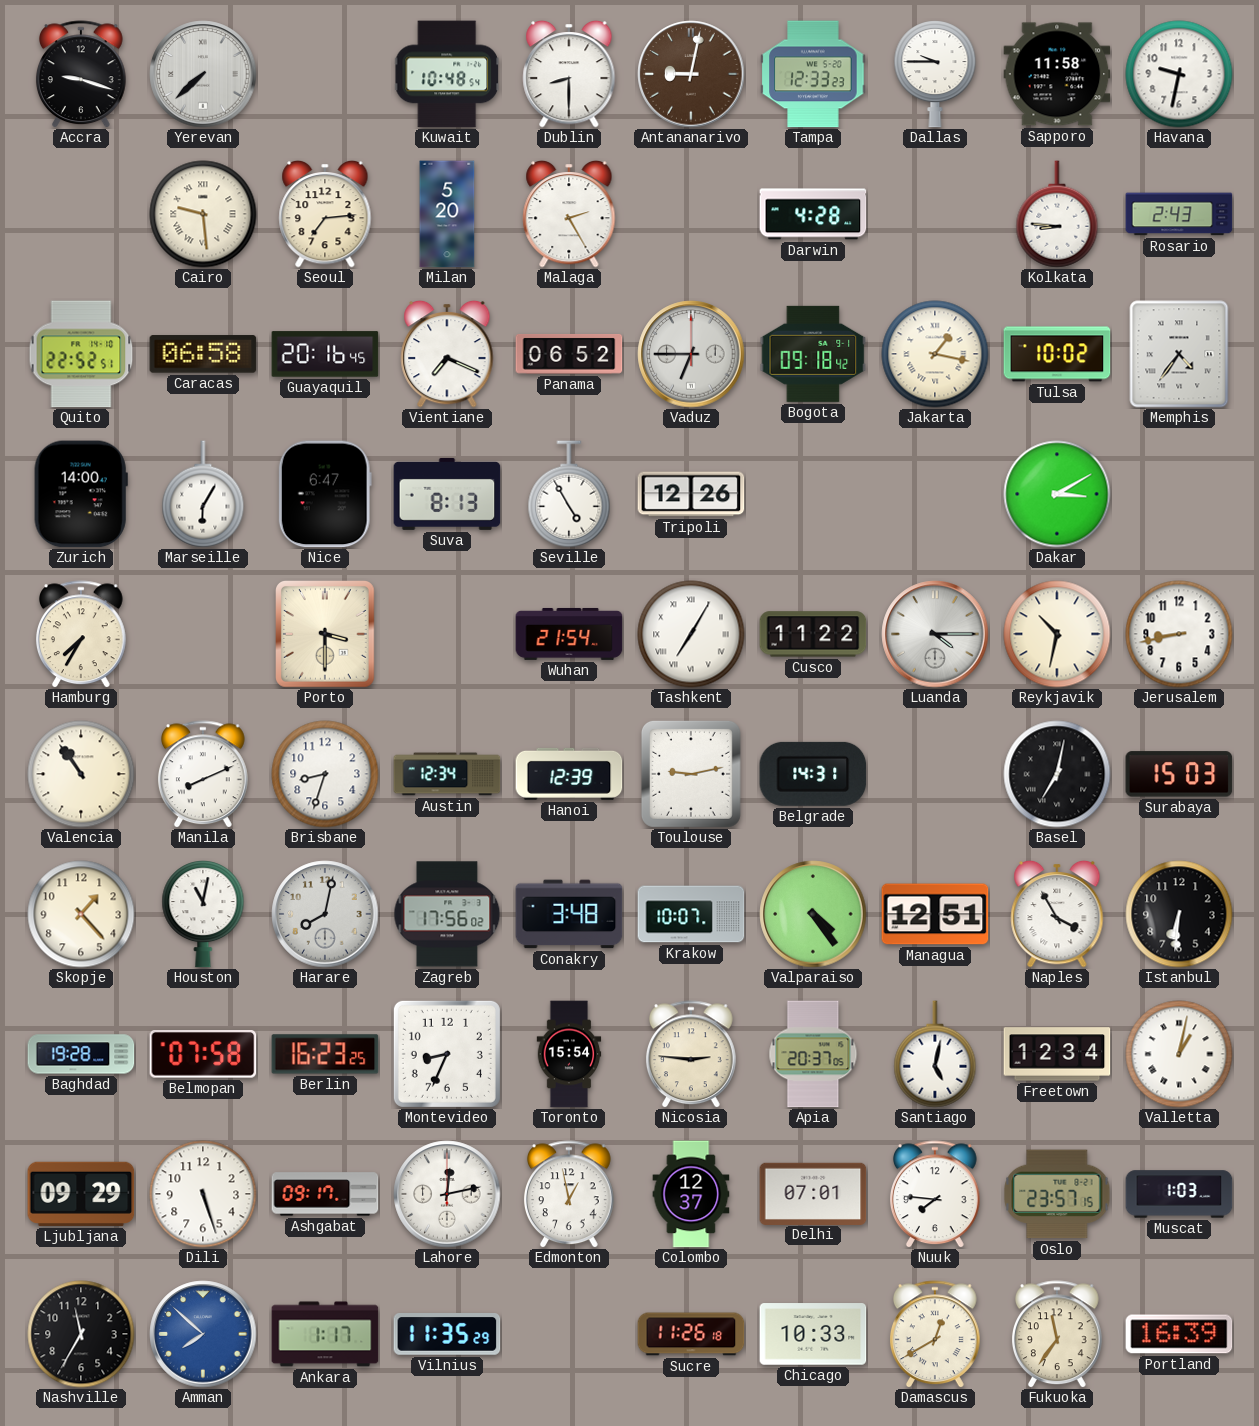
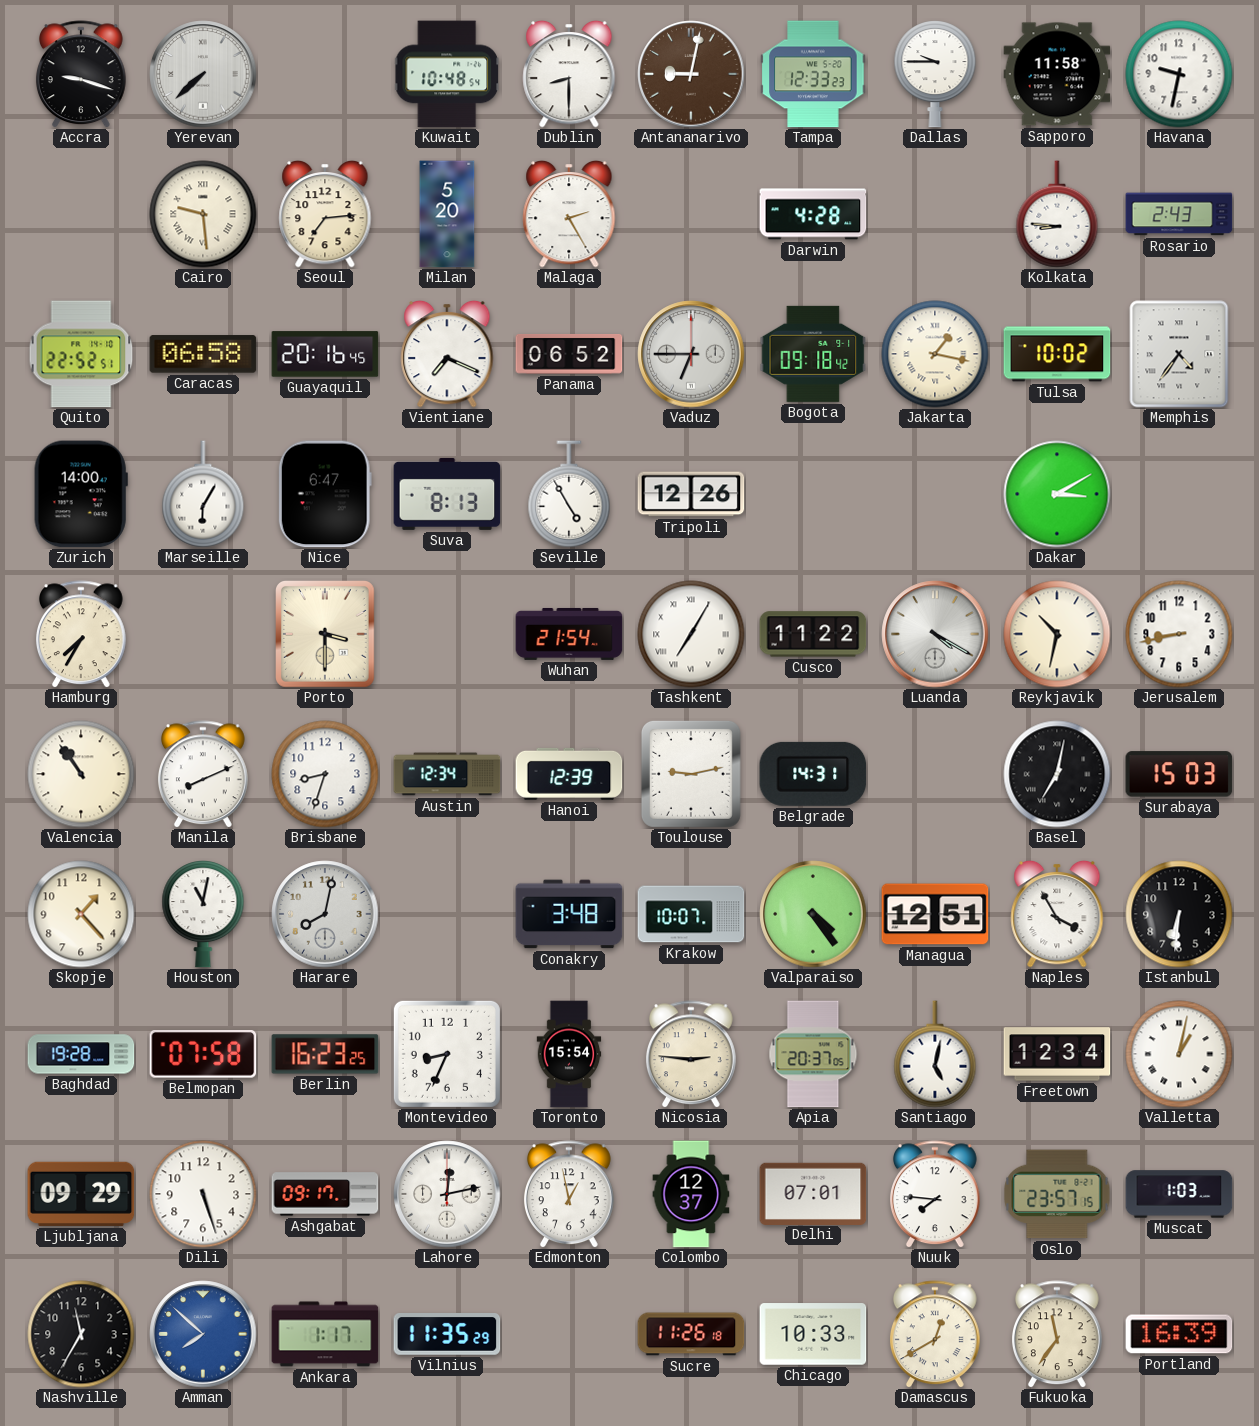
Luanda: 4:15 -> 4:20 (935, 634)
Zagreb: 17:56 -> none (447, 914)
